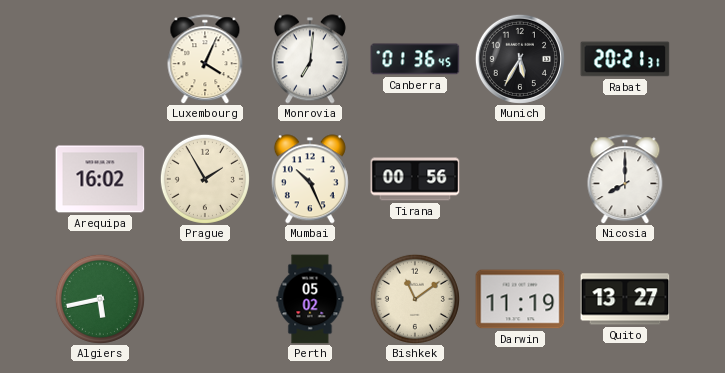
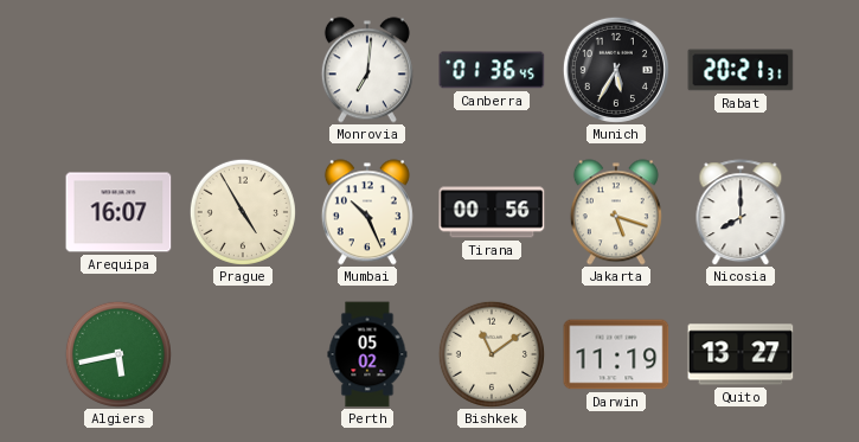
Luxembourg: 4:04 -> none (205, 59)
Arequipa: 16:02 -> 16:07 (118, 212)
Prague: 1:55 -> 4:55 (243, 212)
Jakarta: none -> 5:18 (616, 212)
